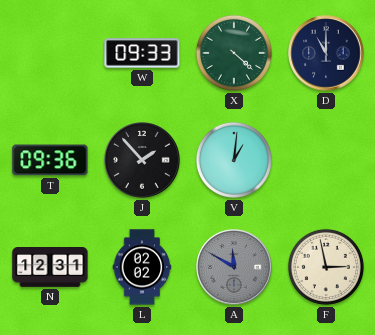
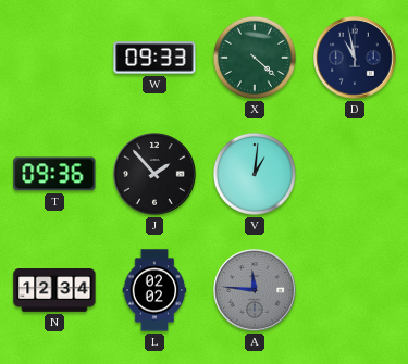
D: 11:00 -> 10:58 (355, 58)
N: 12:31 -> 12:34 (54, 291)
A: 11:50 -> 11:46 (255, 290)
F: 2:58 -> none (326, 267)
